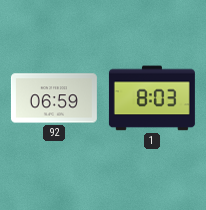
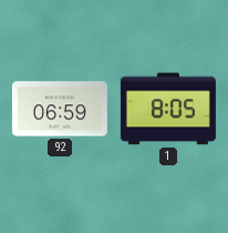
1: 8:03 -> 8:05 (168, 109)
